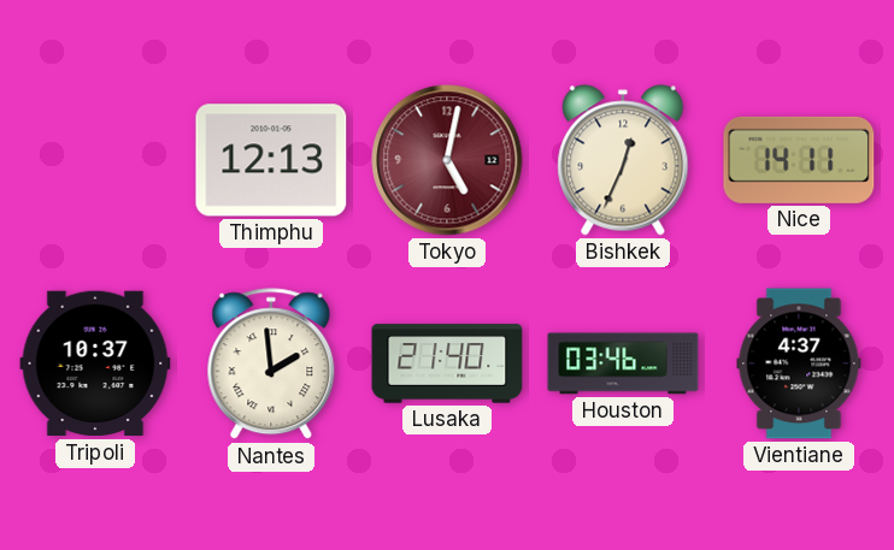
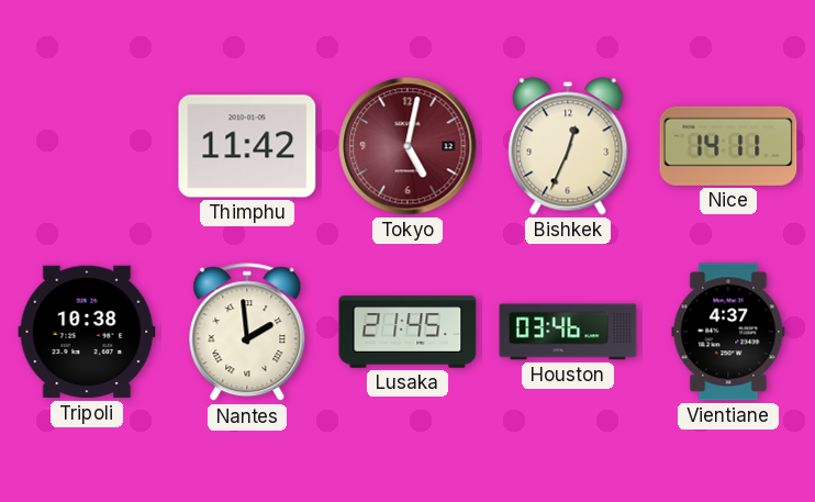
Thimphu: 12:13 -> 11:42 (247, 146)
Tripoli: 10:37 -> 10:38 (87, 332)
Lusaka: 21:40 -> 21:45 (407, 332)
